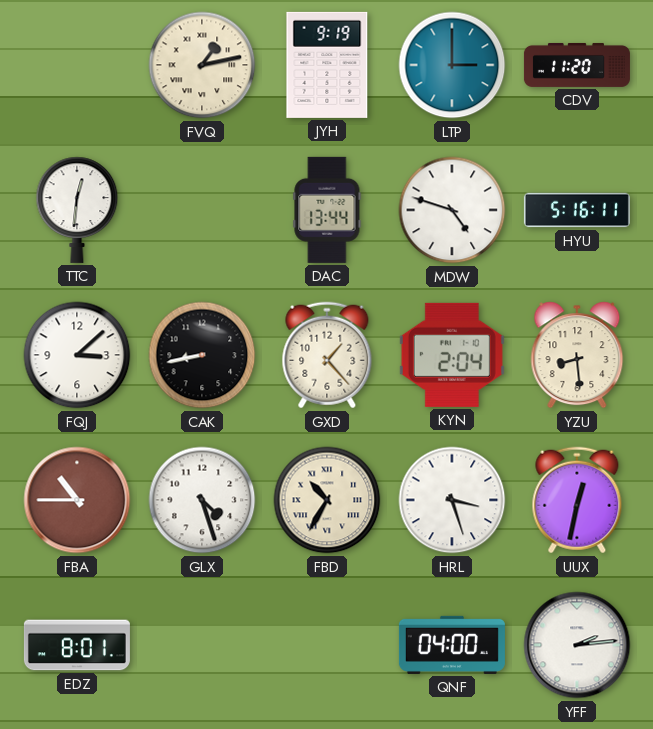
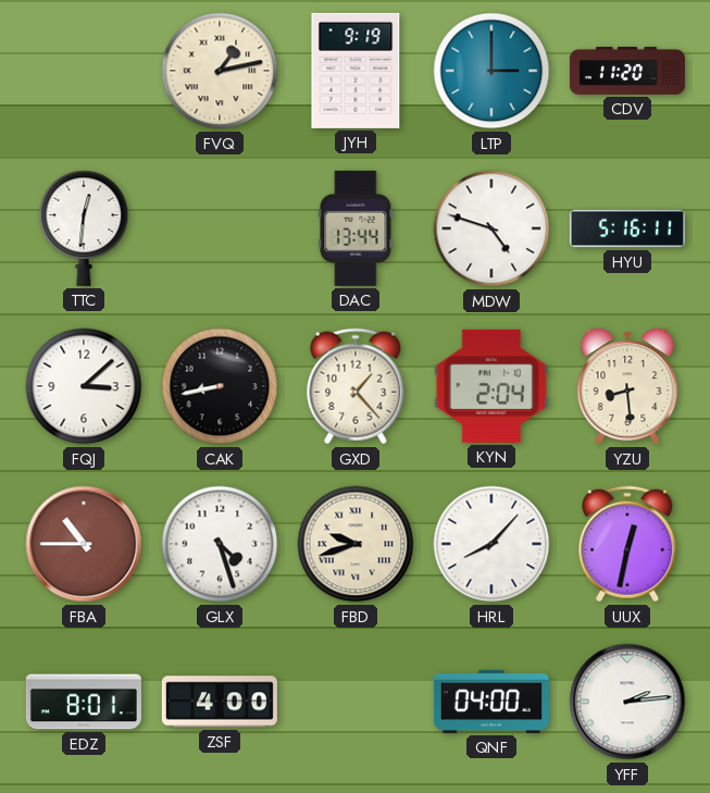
FBD: 10:35 -> 9:42 (356, 544)
HRL: 3:27 -> 8:07 (491, 544)
ZSF: none -> 4:00 (220, 702)
